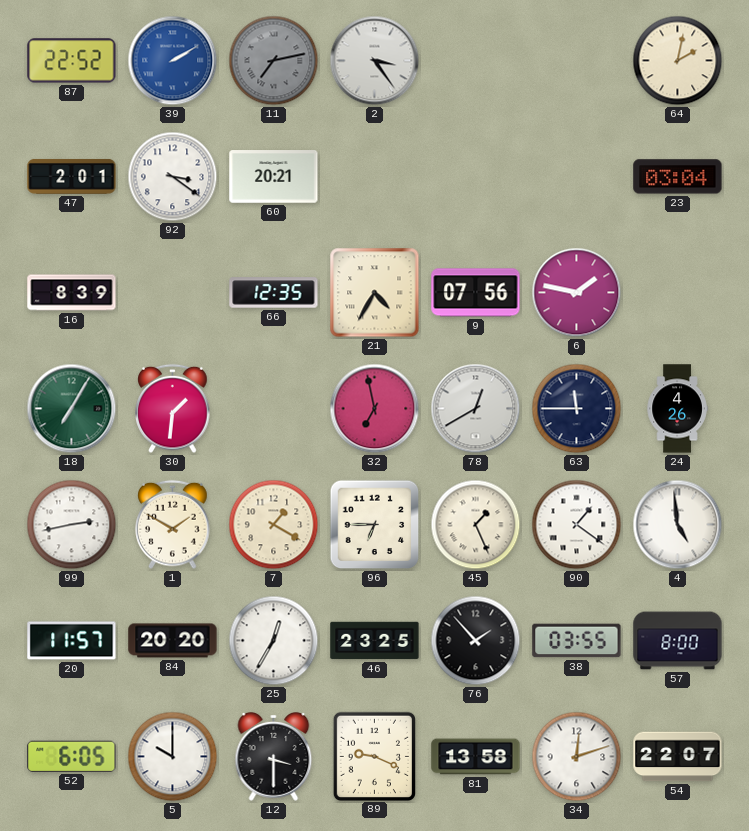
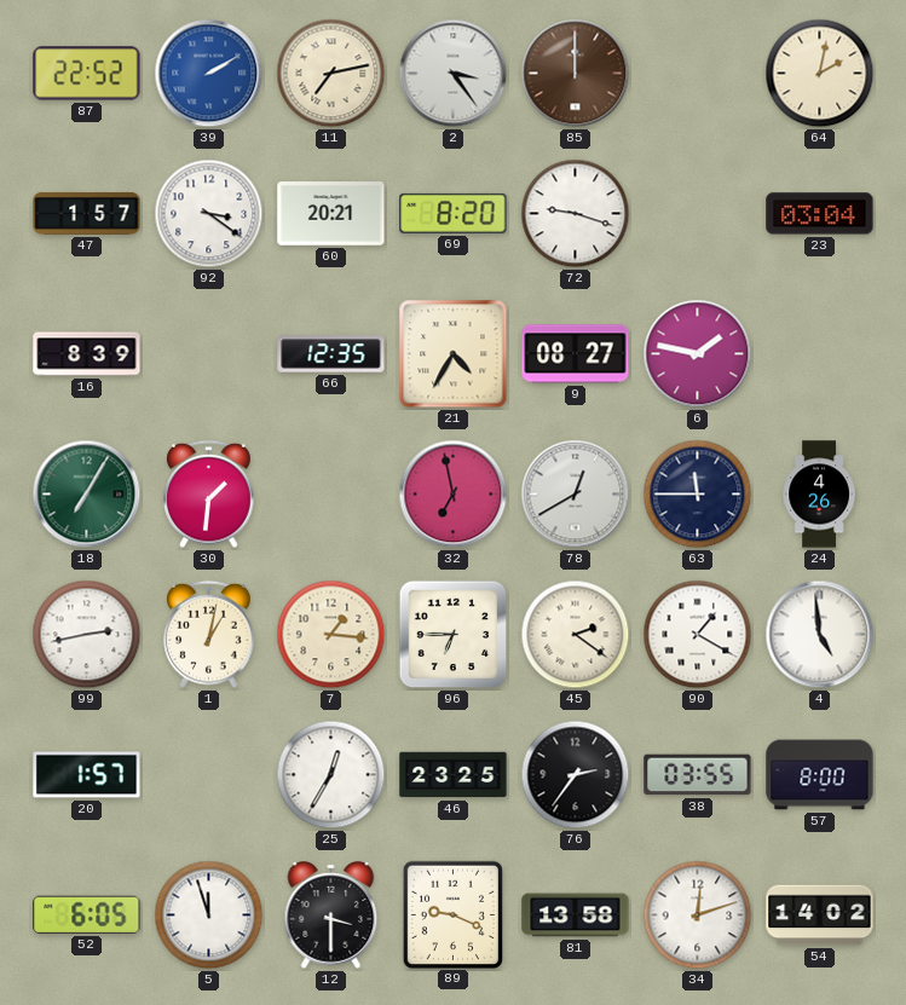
11 dial: grey -> cream (331, 74)
85: none -> 12:00 (576, 74)
47: 2:01 -> 1:57 (87, 213)
69: none -> 8:20 (454, 213)
72: none -> 9:18 (576, 214)
9: 07:56 -> 08:27 (576, 354)
1: 1:50 -> 1:02 (209, 635)
7: 1:20 -> 1:16 (331, 635)
45: 1:26 -> 2:21 (576, 635)
90: 1:21 -> 1:20 (698, 635)
20: 11:57 -> 1:57 (87, 775)
84: 20:20 -> none (173, 641)
76: 1:53 -> 2:36 (576, 775)
5: 10:00 -> 11:57 (209, 916)
54: 22:07 -> 14:02 (820, 916)
